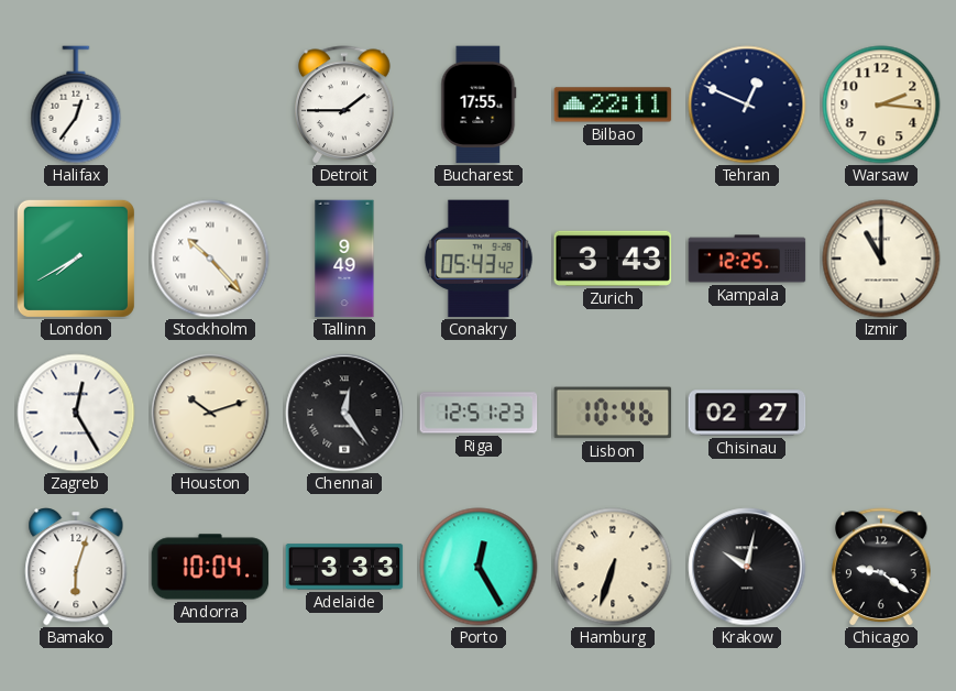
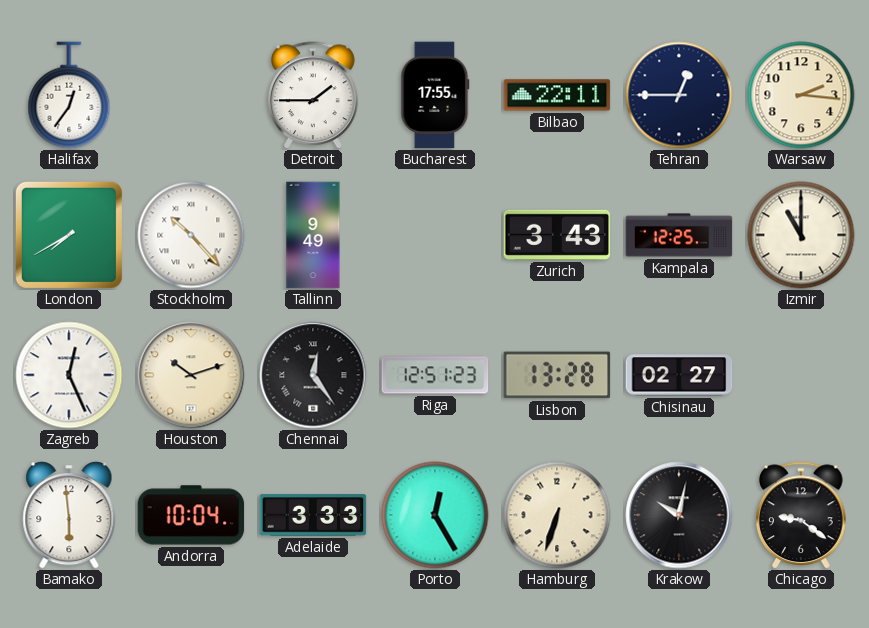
Tehran: 12:49 -> 12:45 (679, 95)
Conakry: 05:43 -> none (479, 259)
Zagreb: 12:25 -> 12:26 (69, 375)
Lisbon: 10:46 -> 13:28 (557, 375)
Bamako: 6:03 -> 5:59 (69, 515)
